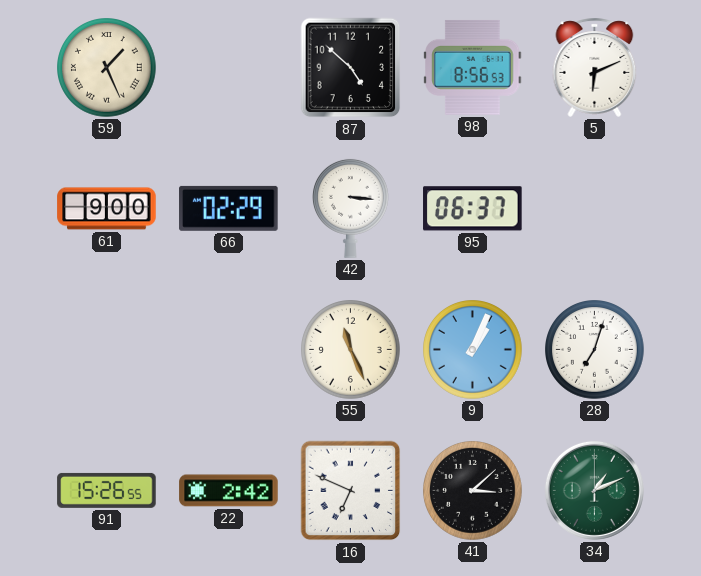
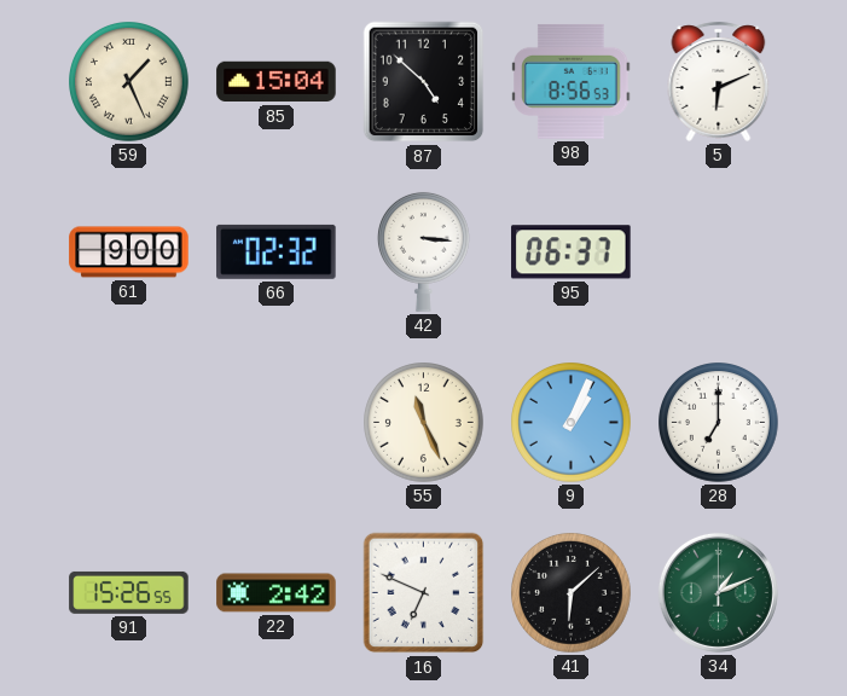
85: none -> 15:04 (277, 82)
66: 02:29 -> 02:32 (277, 251)
28: 7:03 -> 7:00 (719, 423)
41: 3:08 -> 6:08 (572, 593)
